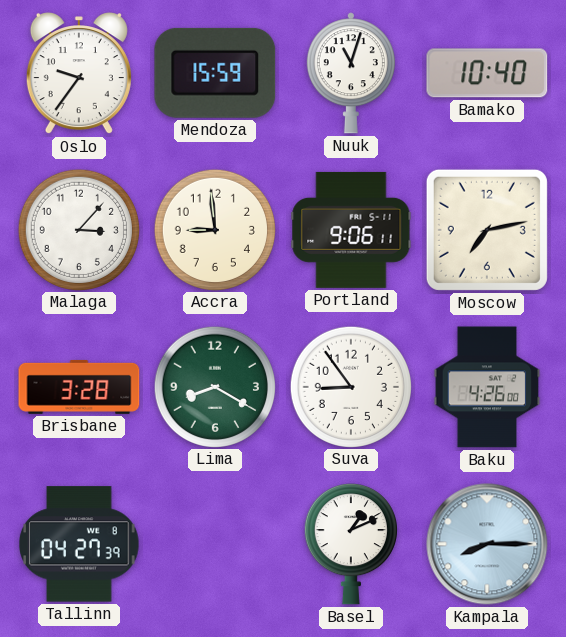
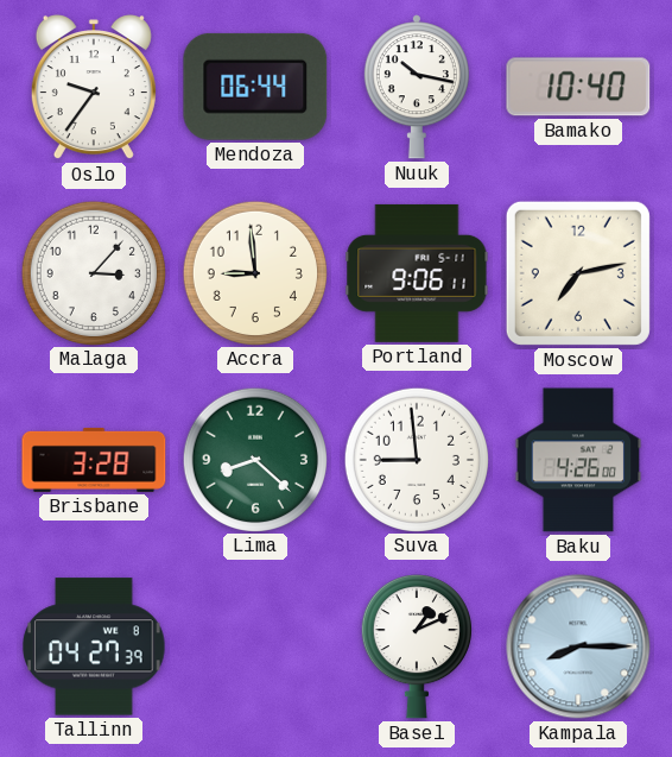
Mendoza: 15:59 -> 06:44 (255, 87)
Nuuk: 11:03 -> 10:17 (417, 87)
Lima: 8:20 -> 8:22 (254, 459)
Suva: 8:54 -> 8:59 (416, 459)
